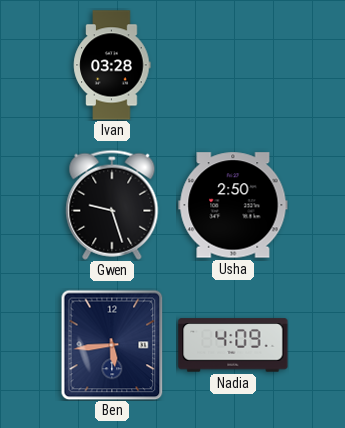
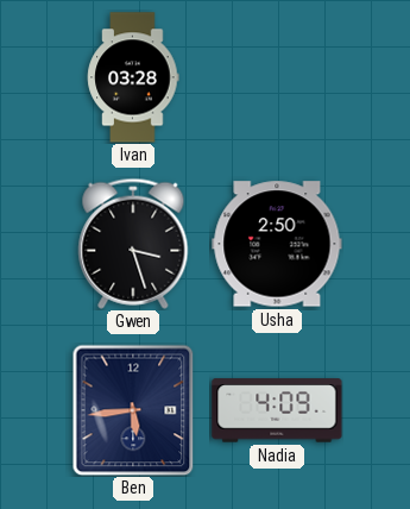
Gwen: 9:27 -> 3:27 (133, 244)
